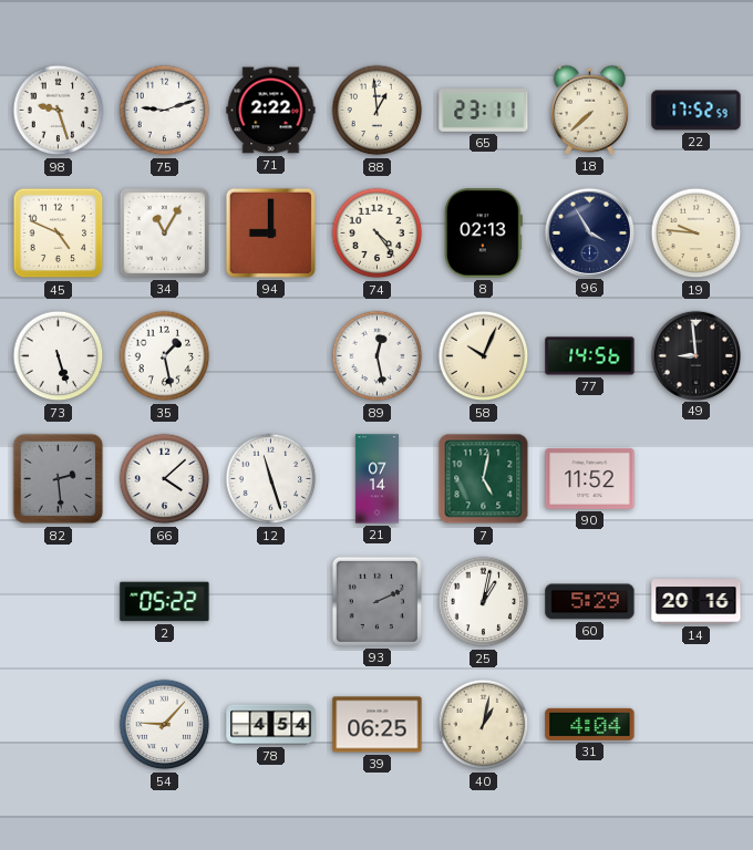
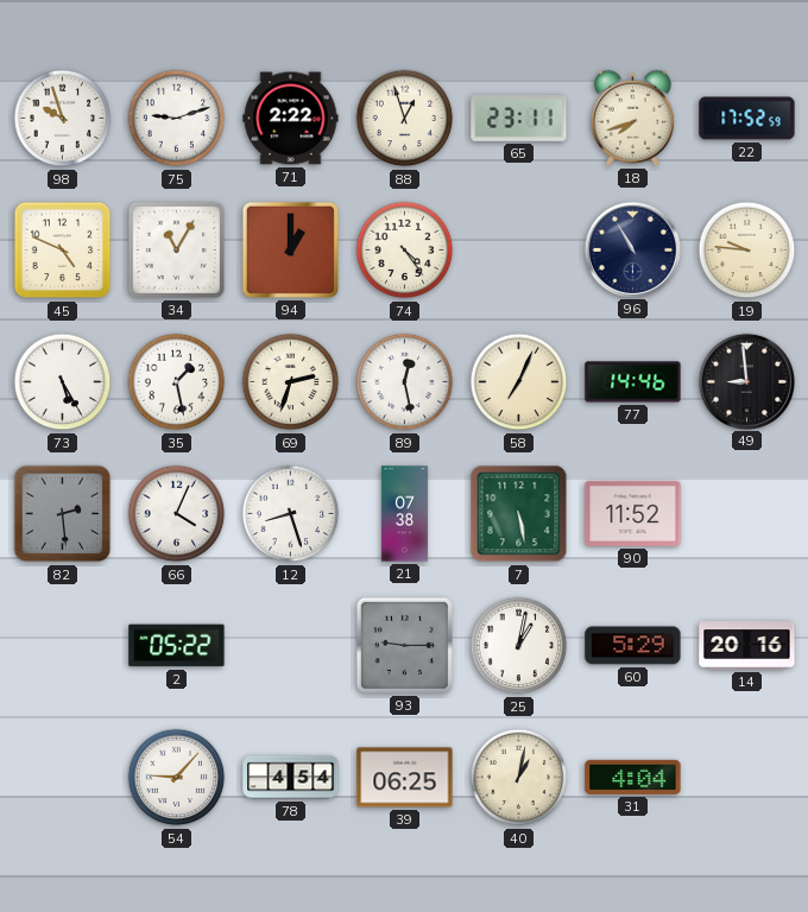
98: 9:27 -> 9:57 (63, 119)
88: 12:59 -> 12:57 (405, 119)
18: 7:38 -> 7:42 (632, 118)
94: 9:00 -> 1:00 (290, 249)
8: 02:13 -> none (483, 234)
96: 3:55 -> 10:55 (632, 249)
73: 5:27 -> 5:25 (63, 382)
69: none -> 2:33 (291, 382)
58: 10:04 -> 7:04 (519, 382)
77: 14:56 -> 14:46 (633, 382)
66: 4:08 -> 4:04 (177, 514)
12: 11:27 -> 8:27 (291, 514)
21: 07:14 -> 07:38 (404, 514)
7: 5:02 -> 5:28 (519, 514)
93: 2:11 -> 9:15 (404, 645)
